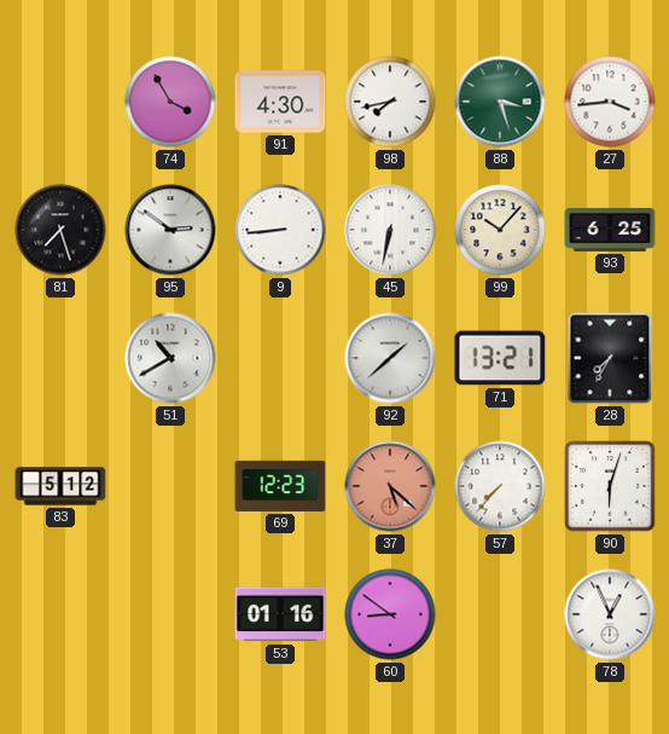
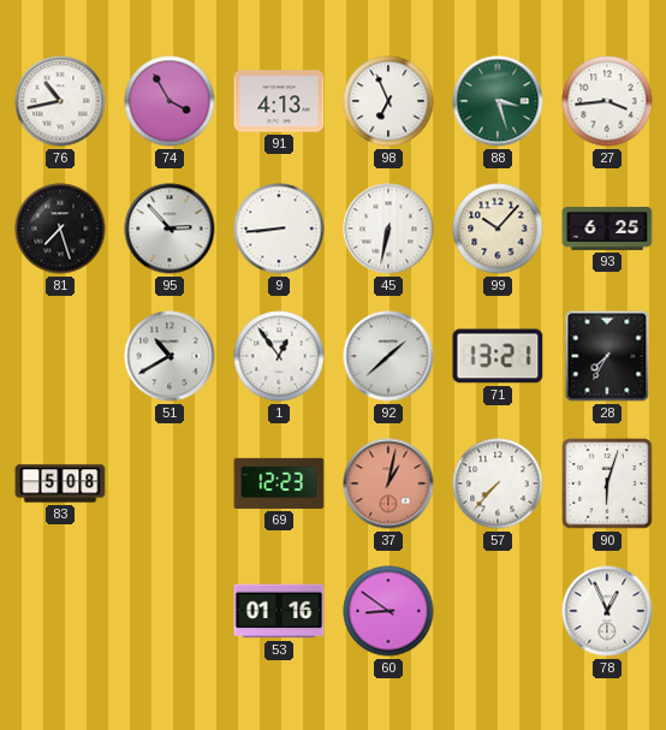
76: none -> 10:43 (60, 101)
91: 4:30 -> 4:13 (279, 101)
98: 7:43 -> 6:56 (388, 101)
95: 2:51 -> 2:53 (170, 229)
1: none -> 12:54 (279, 356)
83: 5:12 -> 5:08 (60, 483)
37: 5:22 -> 1:02 (388, 483)
